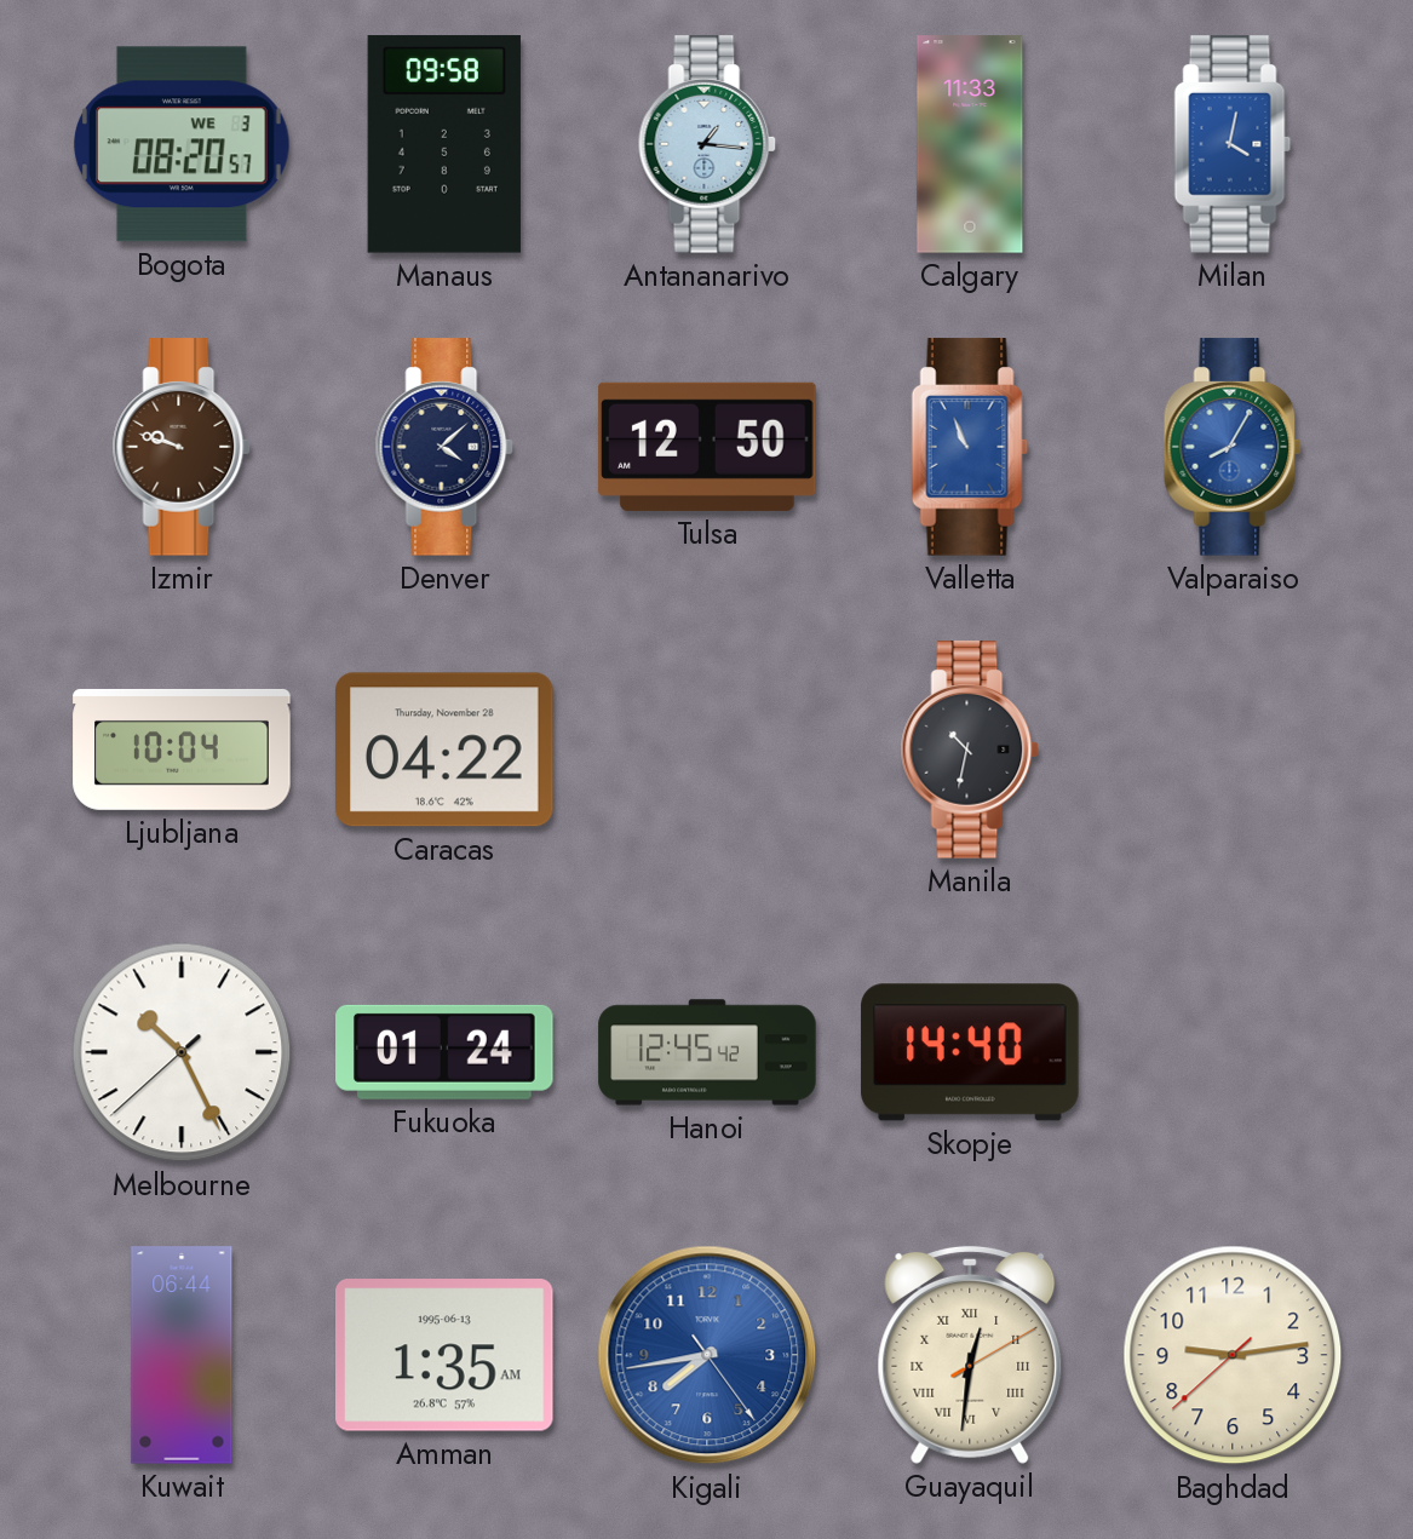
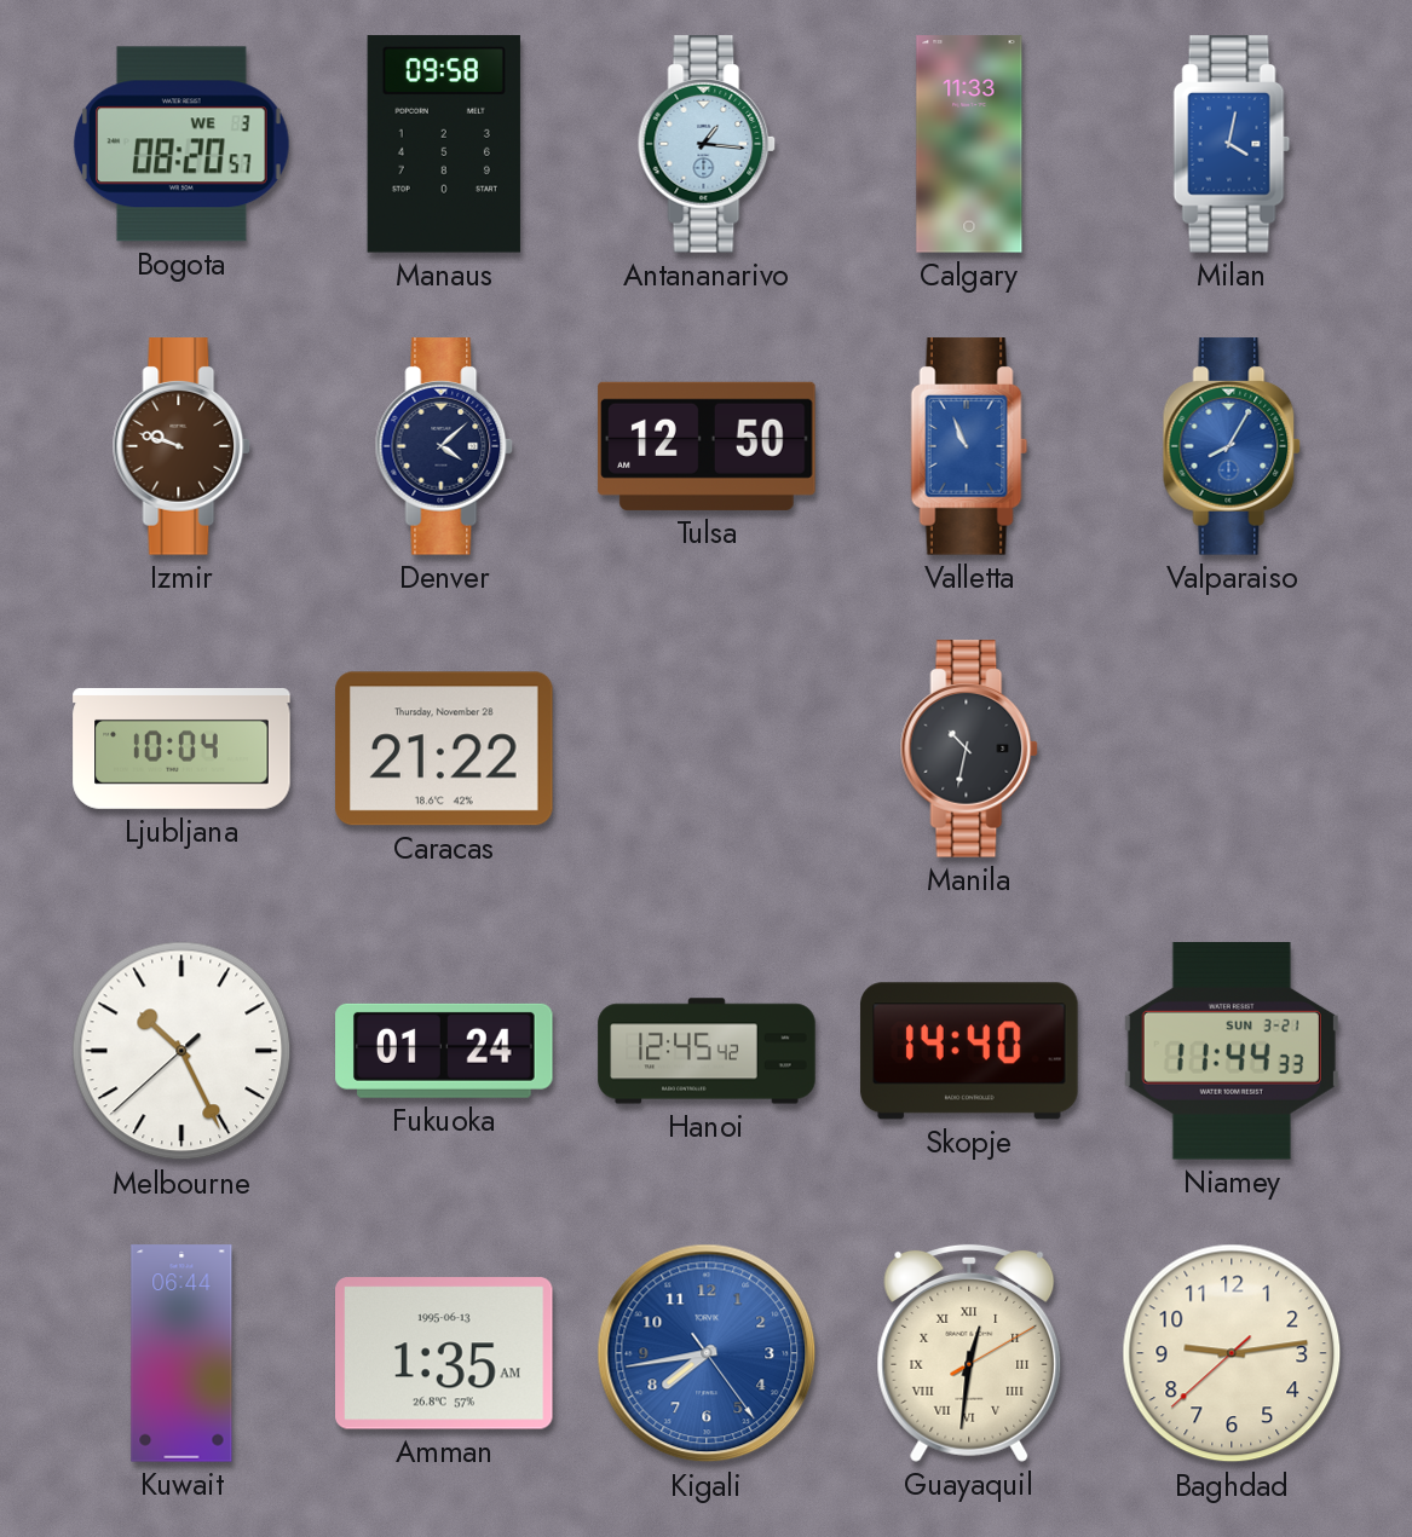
Caracas: 04:22 -> 21:22 (444, 749)
Niamey: none -> 11:44 (1232, 1052)
